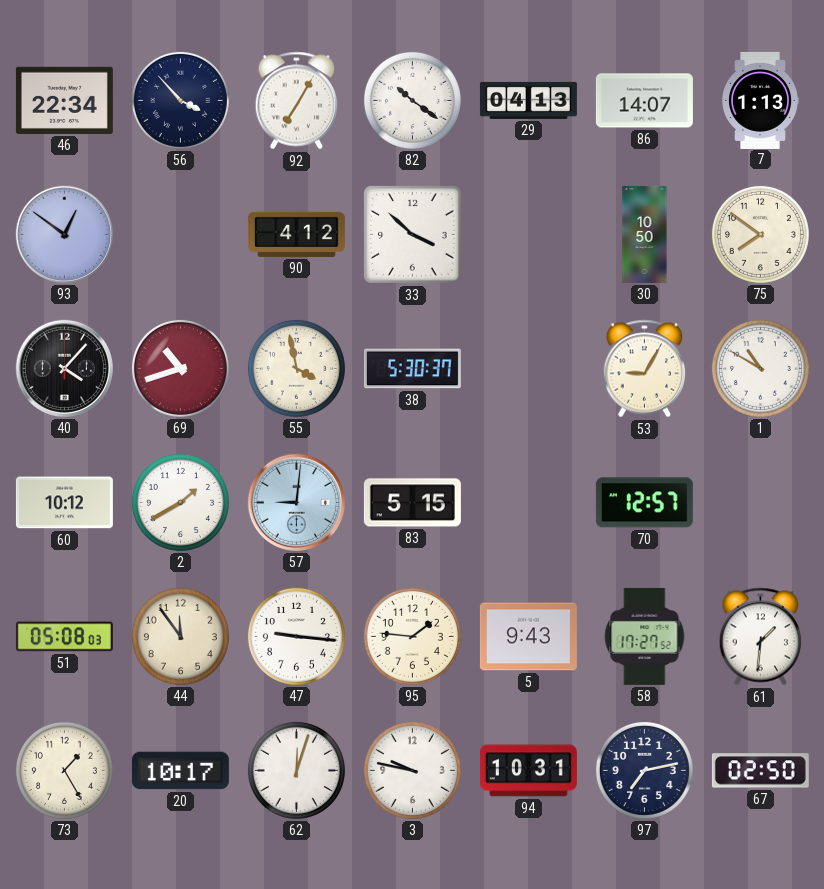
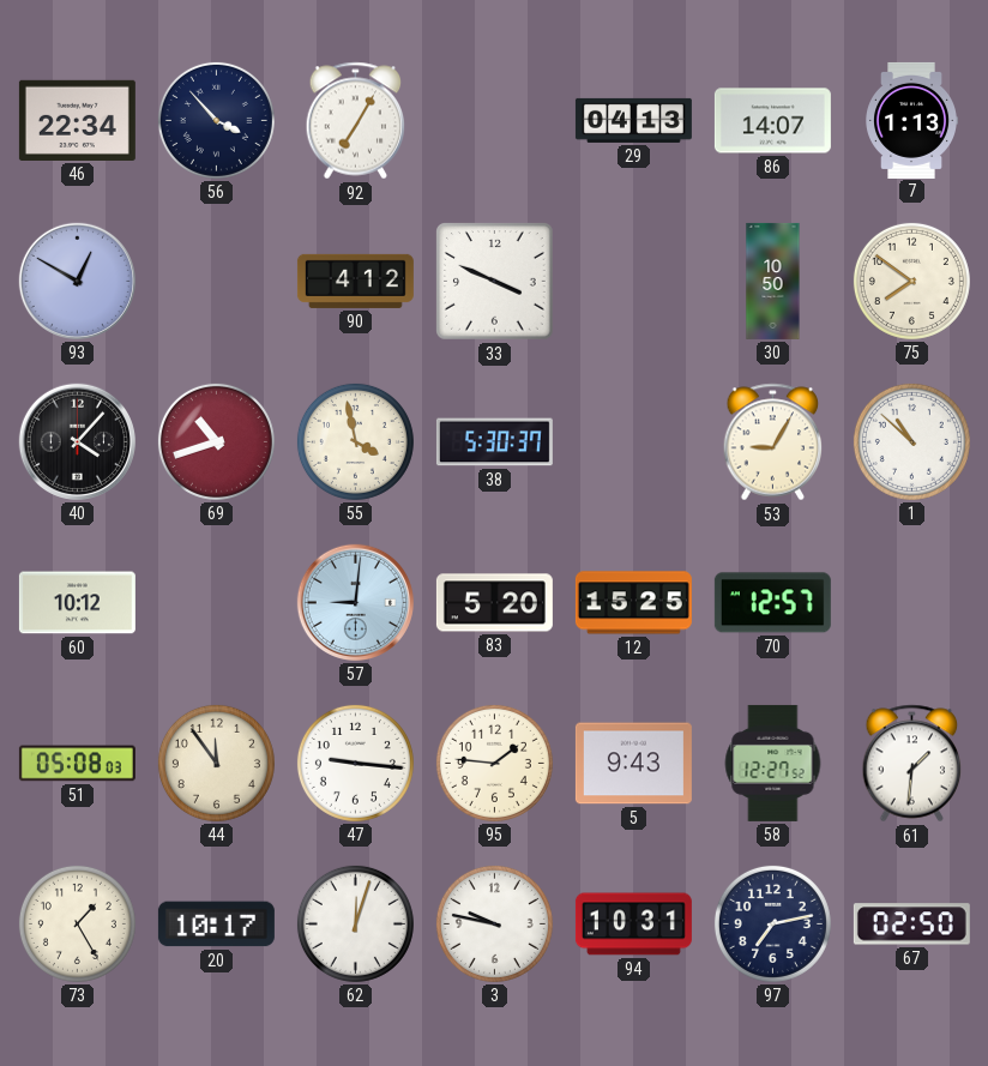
82: 10:21 -> none (412, 100)
93: 12:51 -> 12:50 (77, 281)
33: 3:52 -> 3:49 (495, 282)
1: 10:50 -> 10:52 (911, 441)
2: 1:40 -> none (180, 502)
83: 5:15 -> 5:20 (494, 603)
12: none -> 15:25 (633, 603)
58: 17:27 -> 12:27 (773, 763)
